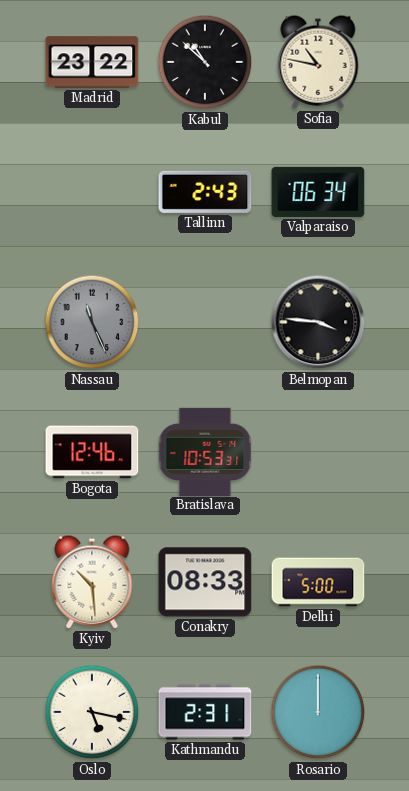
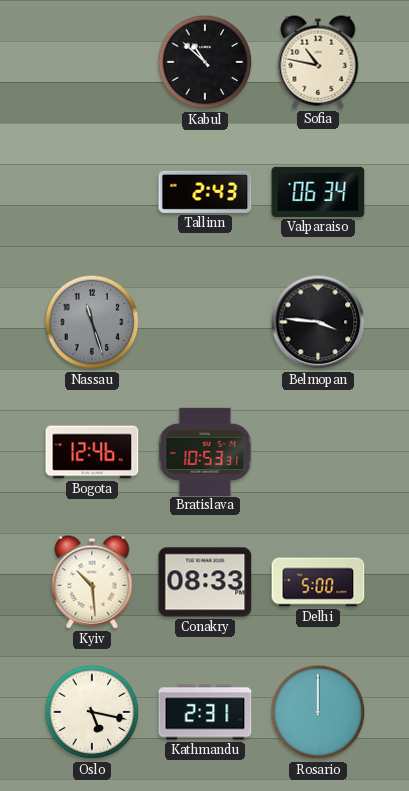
Madrid: 23:22 -> none (92, 62)
Nassau: 11:26 -> 11:27 (92, 322)
